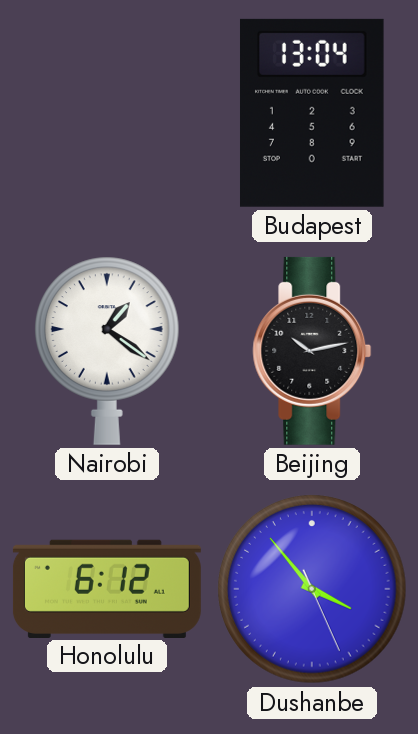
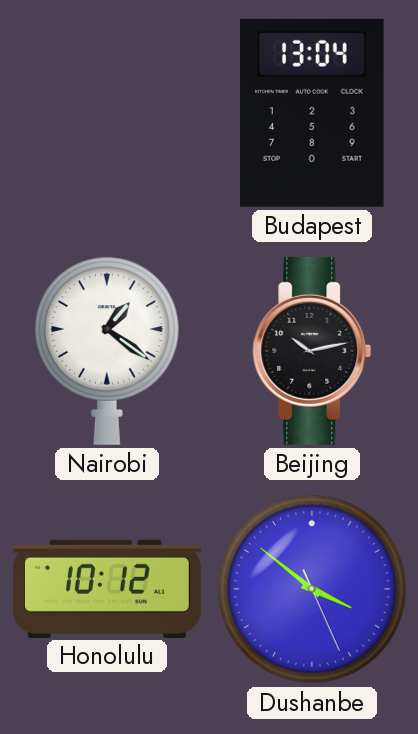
Honolulu: 6:12 -> 10:12 (107, 588)
Dushanbe: 3:53 -> 3:51 (312, 589)
